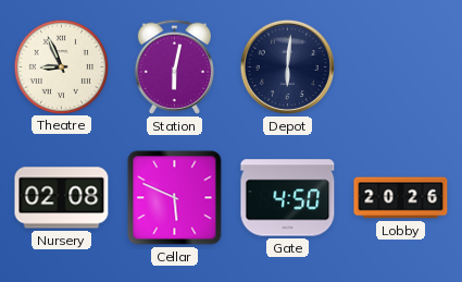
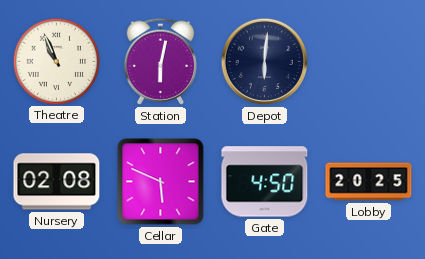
Theatre: 8:56 -> 10:56 (56, 61)
Lobby: 20:26 -> 20:25 (369, 182)
